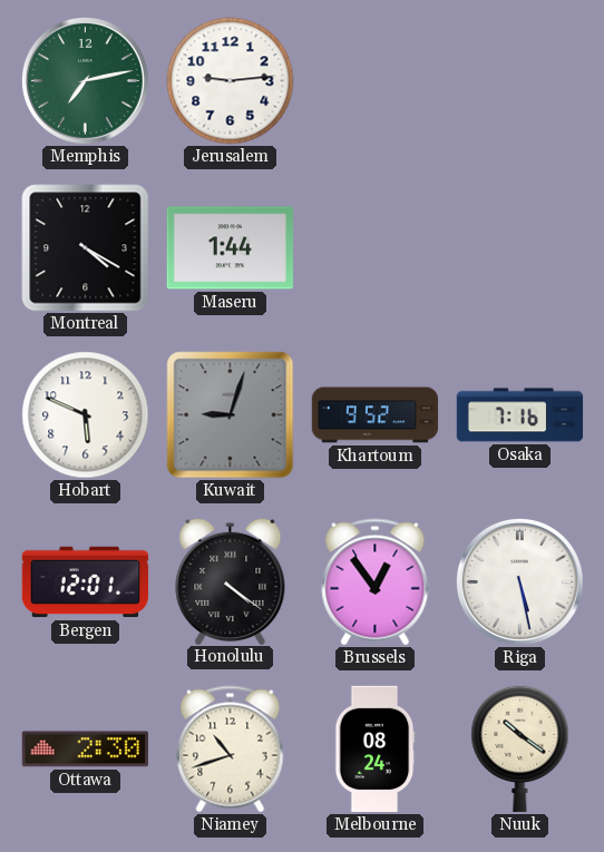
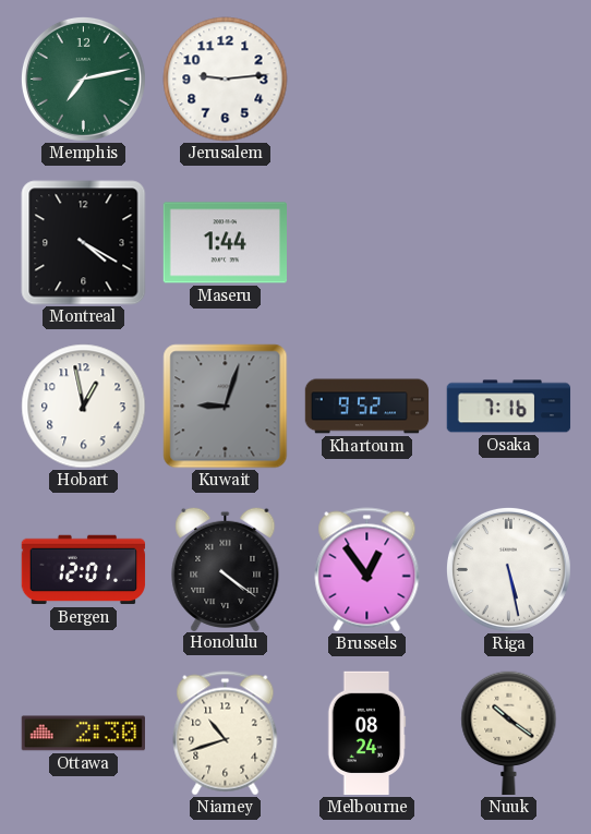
Hobart: 5:49 -> 12:58 (84, 407)
